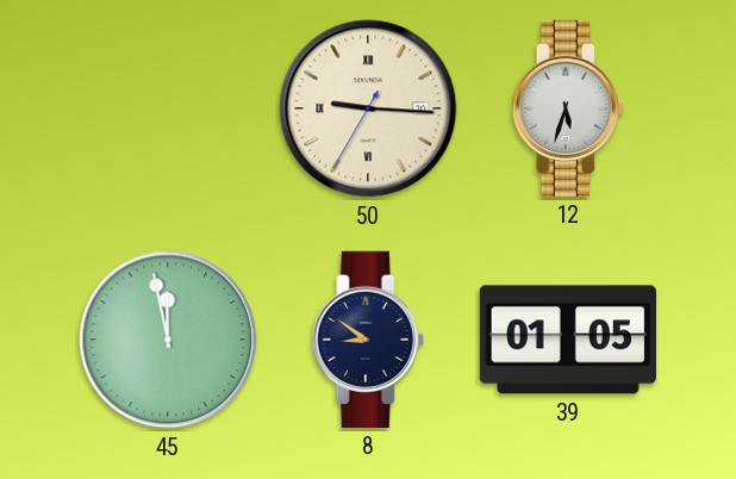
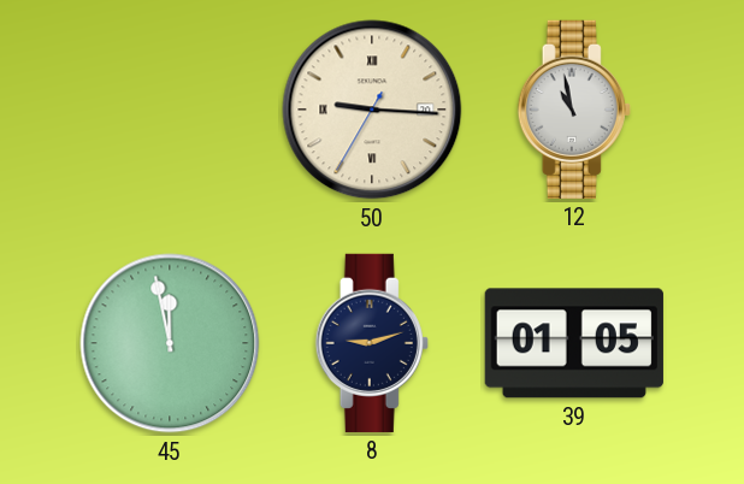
12: 5:33 -> 10:58 (574, 110)
8: 8:51 -> 9:12 (372, 343)
